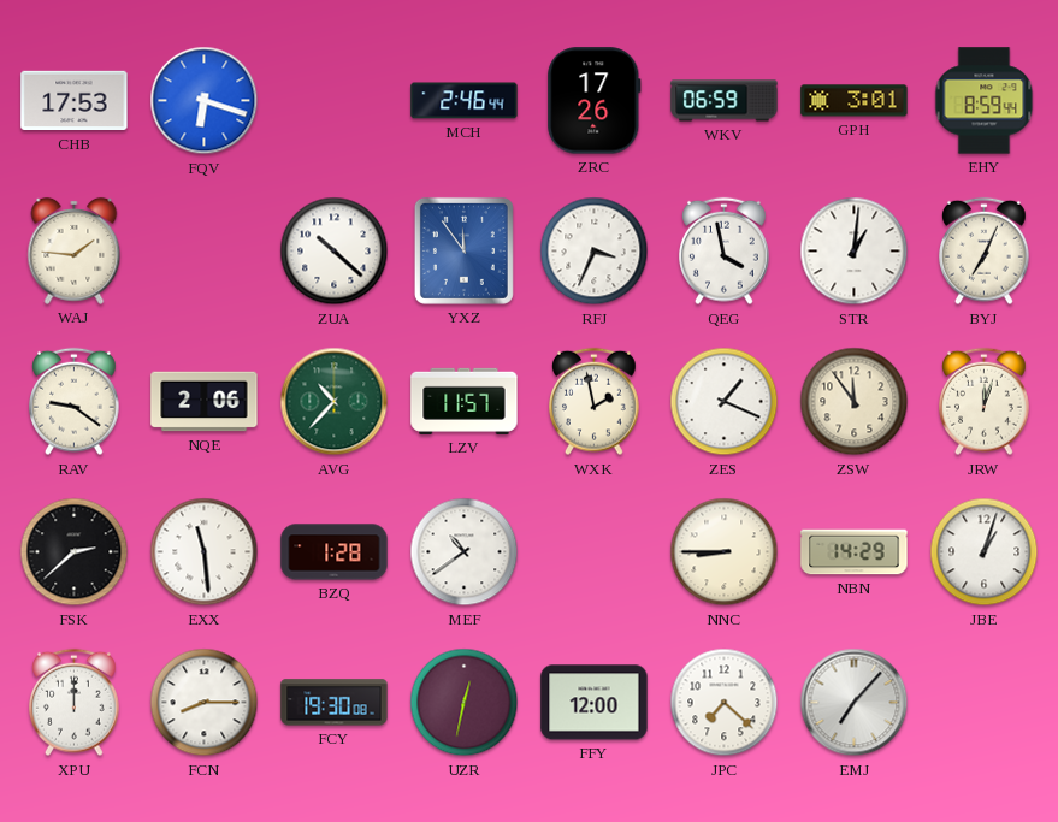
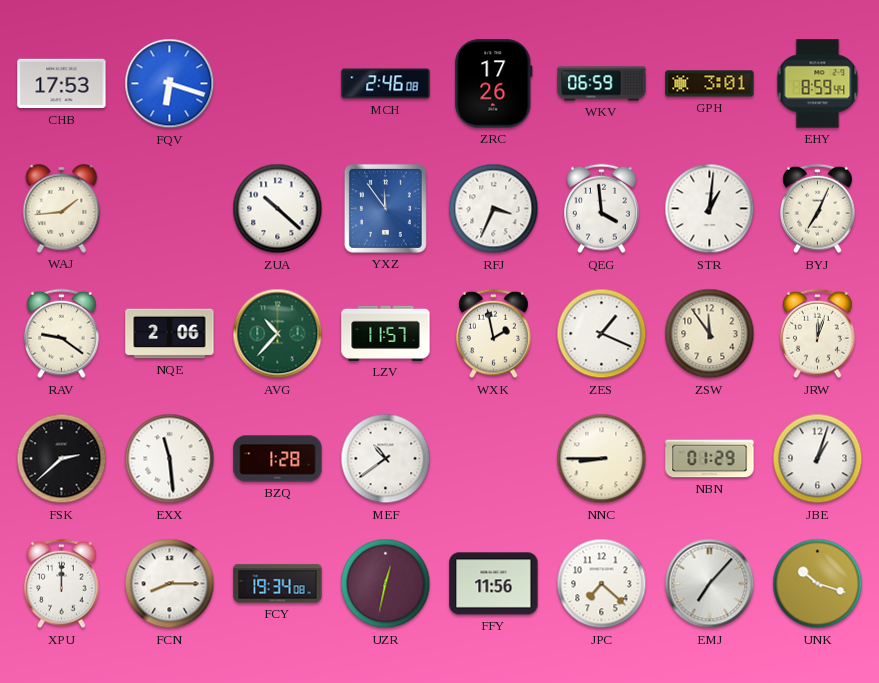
MCH: 2:46:44 -> 2:46:08 (386, 84)
WAJ: 1:46 -> 1:44 (62, 208)
QEG: 3:58 -> 3:59 (602, 209)
NBN: 14:29 -> 01:29 (710, 459)
FCY: 19:30 -> 19:34 (278, 584)
FFY: 12:00 -> 11:56 (494, 584)
UNK: none -> 10:18 (818, 584)
